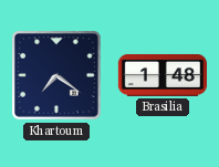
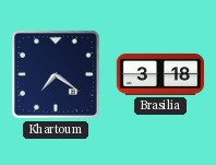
Brasilia: 1:48 -> 3:18 (159, 74)
